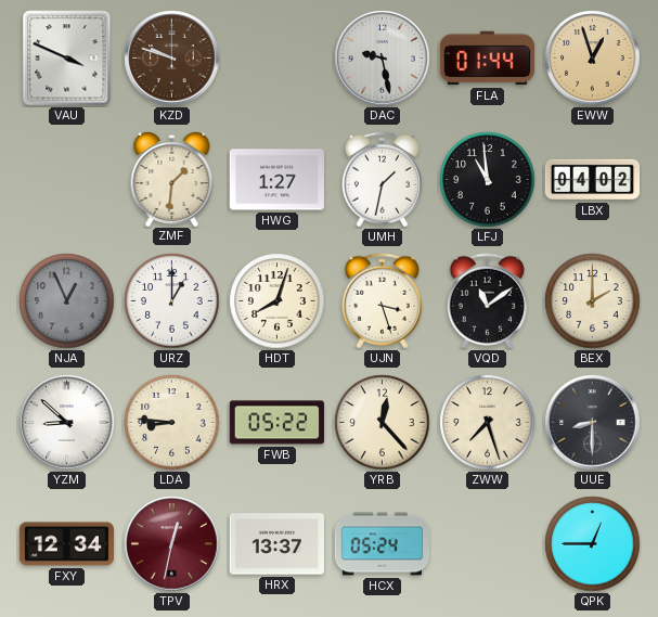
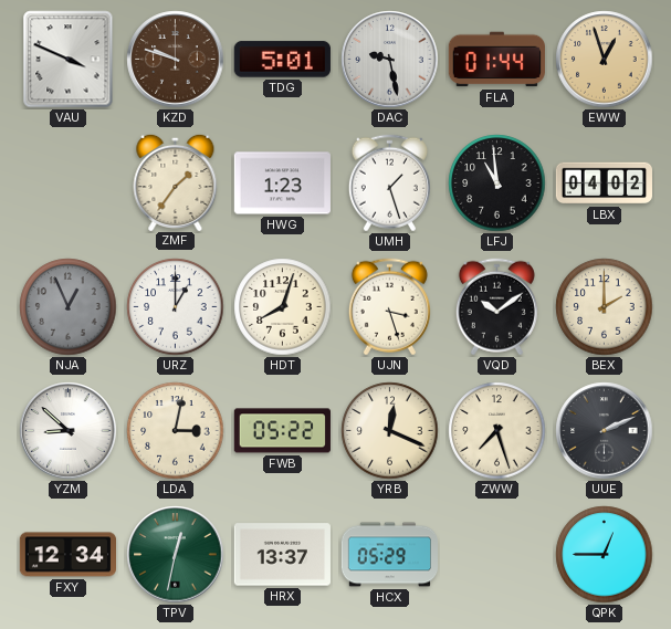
TDG: none -> 5:01 (282, 60)
ZMF: 1:31 -> 1:36 (176, 181)
HWG: 1:27 -> 1:23 (282, 184)
UMH: 1:32 -> 1:27 (389, 184)
VQD: 11:09 -> 10:09 (496, 307)
LDA: 8:46 -> 3:02 (176, 431)
YRB: 12:23 -> 12:19 (390, 431)
UUE: 8:30 -> 2:11 (605, 431)
TPV dial: burgundy -> green (176, 555)
HCX: 05:24 -> 05:29 (390, 555)
